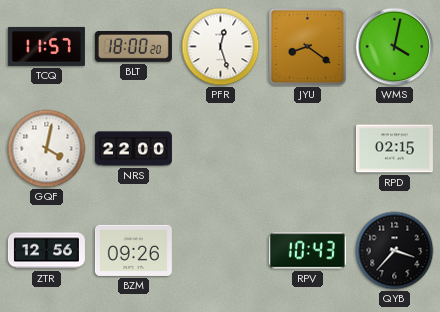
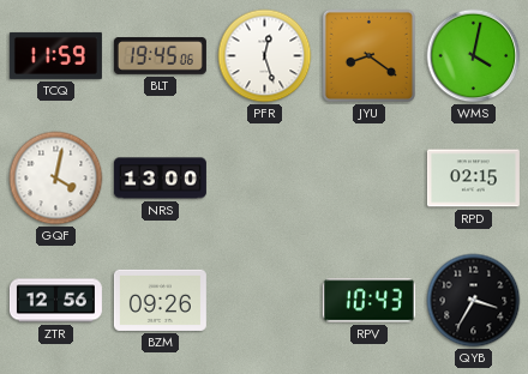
TCQ: 11:57 -> 11:59 (55, 55)
BLT: 18:00 -> 19:45 (160, 56)
NRS: 22:00 -> 13:00 (160, 179)
QYB: 3:37 -> 3:35 (474, 301)
